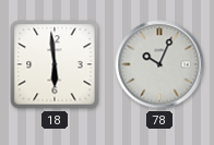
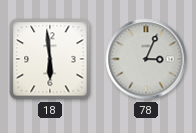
78: 10:04 -> 3:04 (146, 59)
